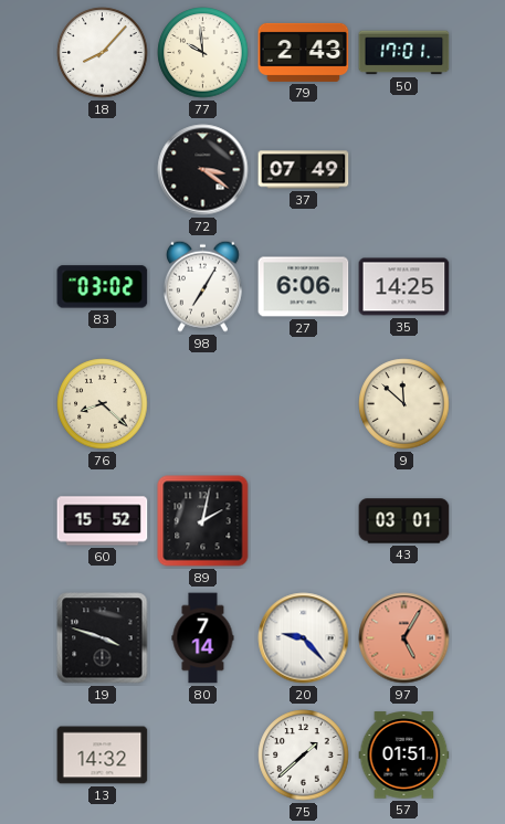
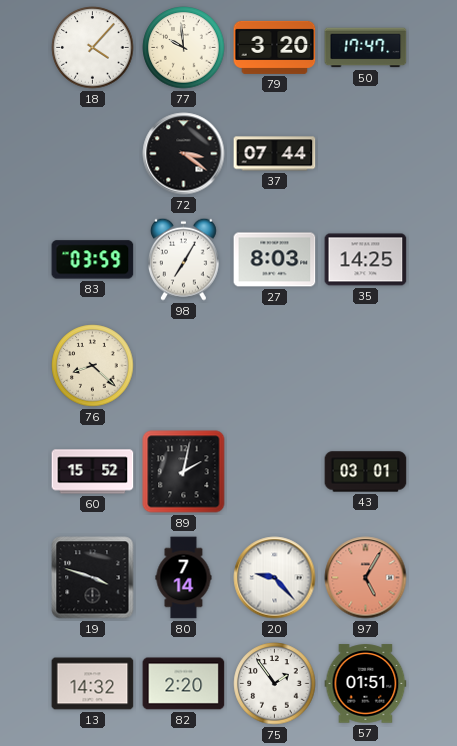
18: 8:07 -> 4:07 (93, 48)
79: 2:43 -> 3:20 (275, 47)
50: 17:01 -> 17:47 (366, 48)
37: 07:49 -> 07:44 (275, 154)
83: 03:02 -> 03:59 (93, 260)
27: 6:06 -> 8:03 (275, 260)
9: 11:52 -> none (404, 404)
82: none -> 2:20 (184, 684)
75: 1:38 -> 1:54 (275, 684)
